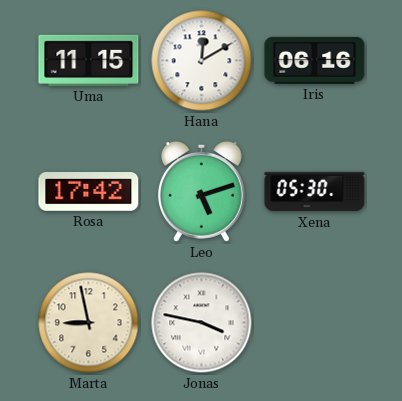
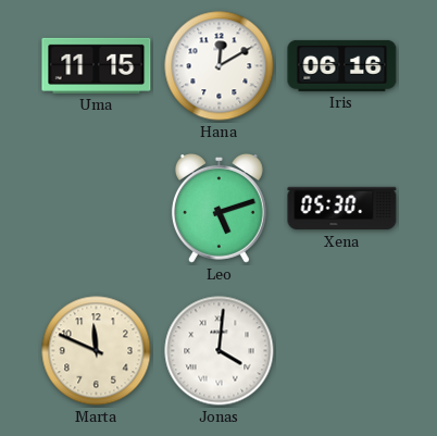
Rosa: 17:42 -> none (89, 192)
Marta: 8:58 -> 11:49 (97, 351)
Jonas: 3:47 -> 4:01 (220, 351)
